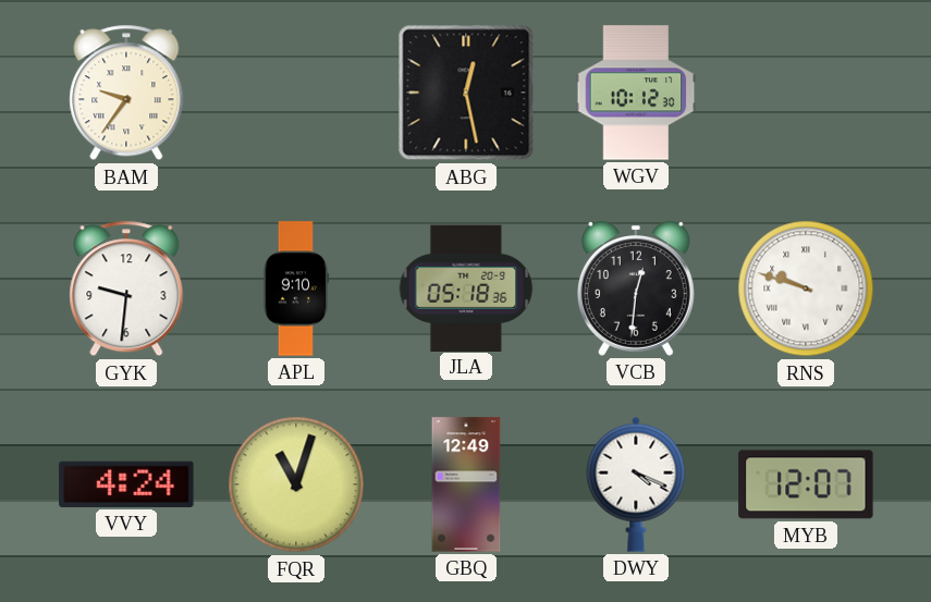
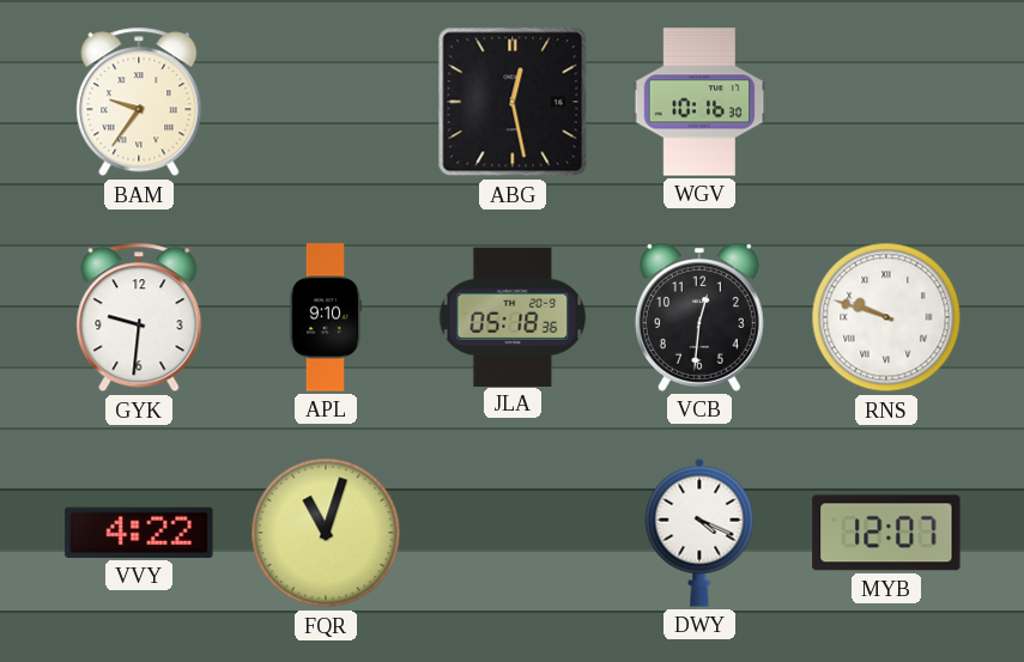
WGV: 10:12 -> 10:16 (699, 102)
VVY: 4:24 -> 4:22 (139, 533)
GBQ: 12:49 -> none (466, 484)
